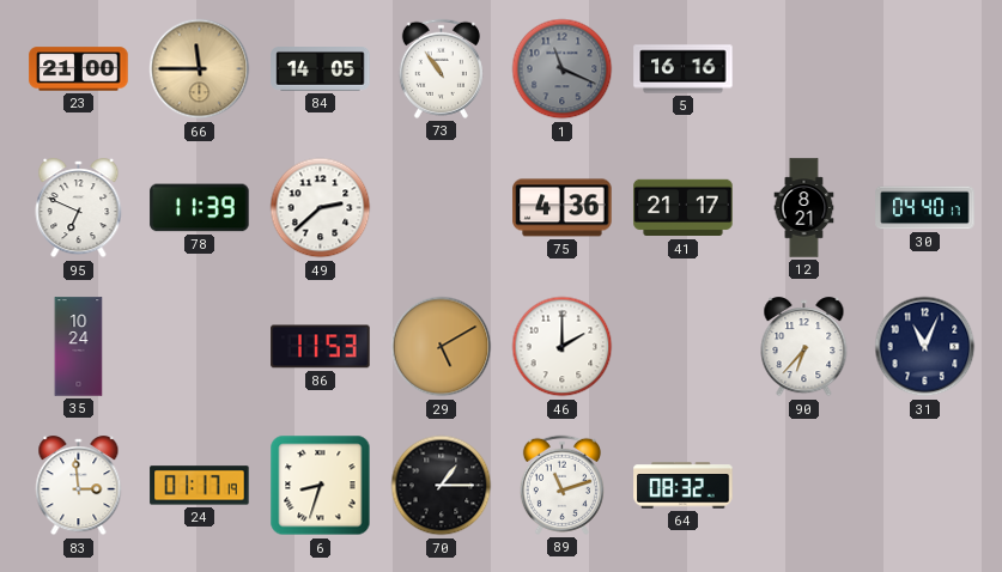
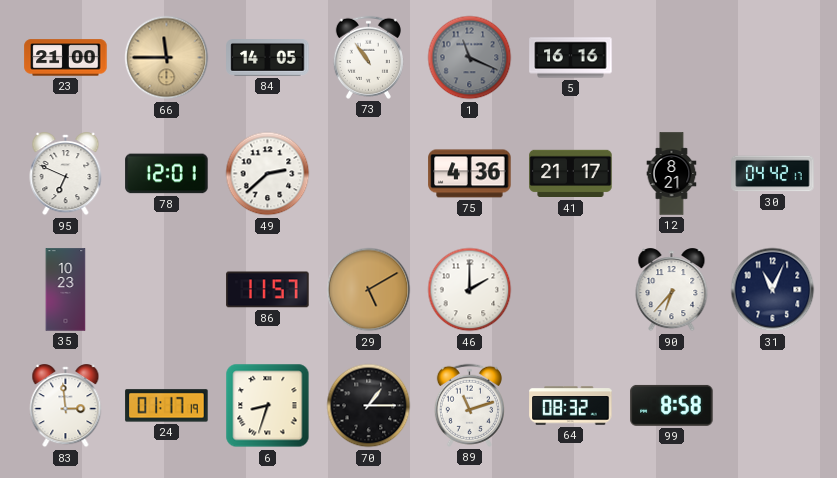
78: 11:39 -> 12:01 (167, 174)
30: 04:40 -> 04:42 (773, 174)
35: 10:24 -> 10:23 (66, 290)
86: 11:53 -> 11:57 (268, 290)
99: none -> 8:58 (672, 405)
